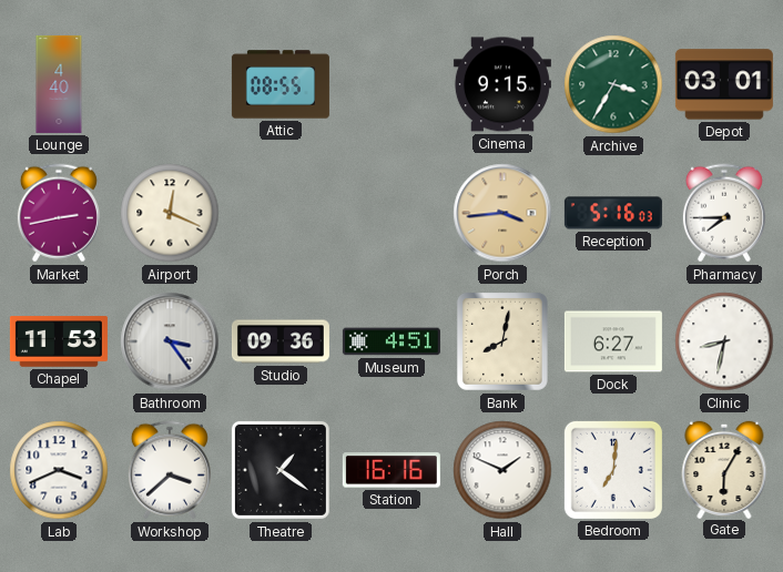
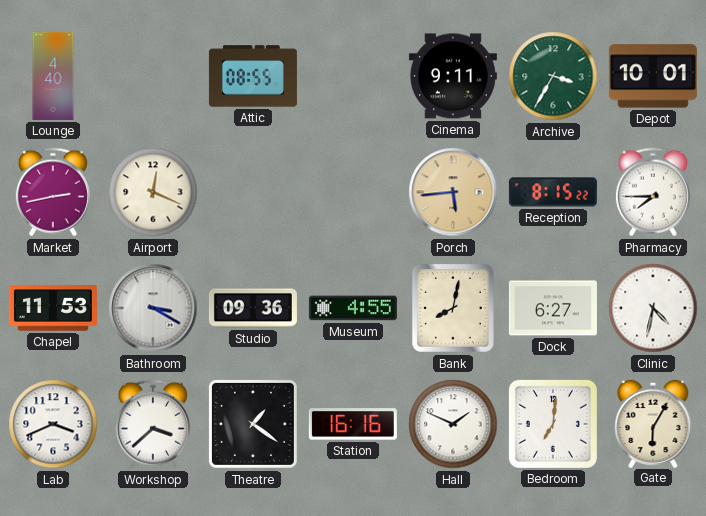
Cinema: 9:15 -> 9:11 (453, 76)
Depot: 03:01 -> 10:01 (653, 76)
Porch: 3:44 -> 5:44 (453, 192)
Reception: 5:16 -> 8:15 (553, 192)
Bathroom: 3:24 -> 3:20 (153, 308)
Museum: 4:51 -> 4:55 (353, 308)
Clinic: 8:32 -> 4:32 (653, 308)
